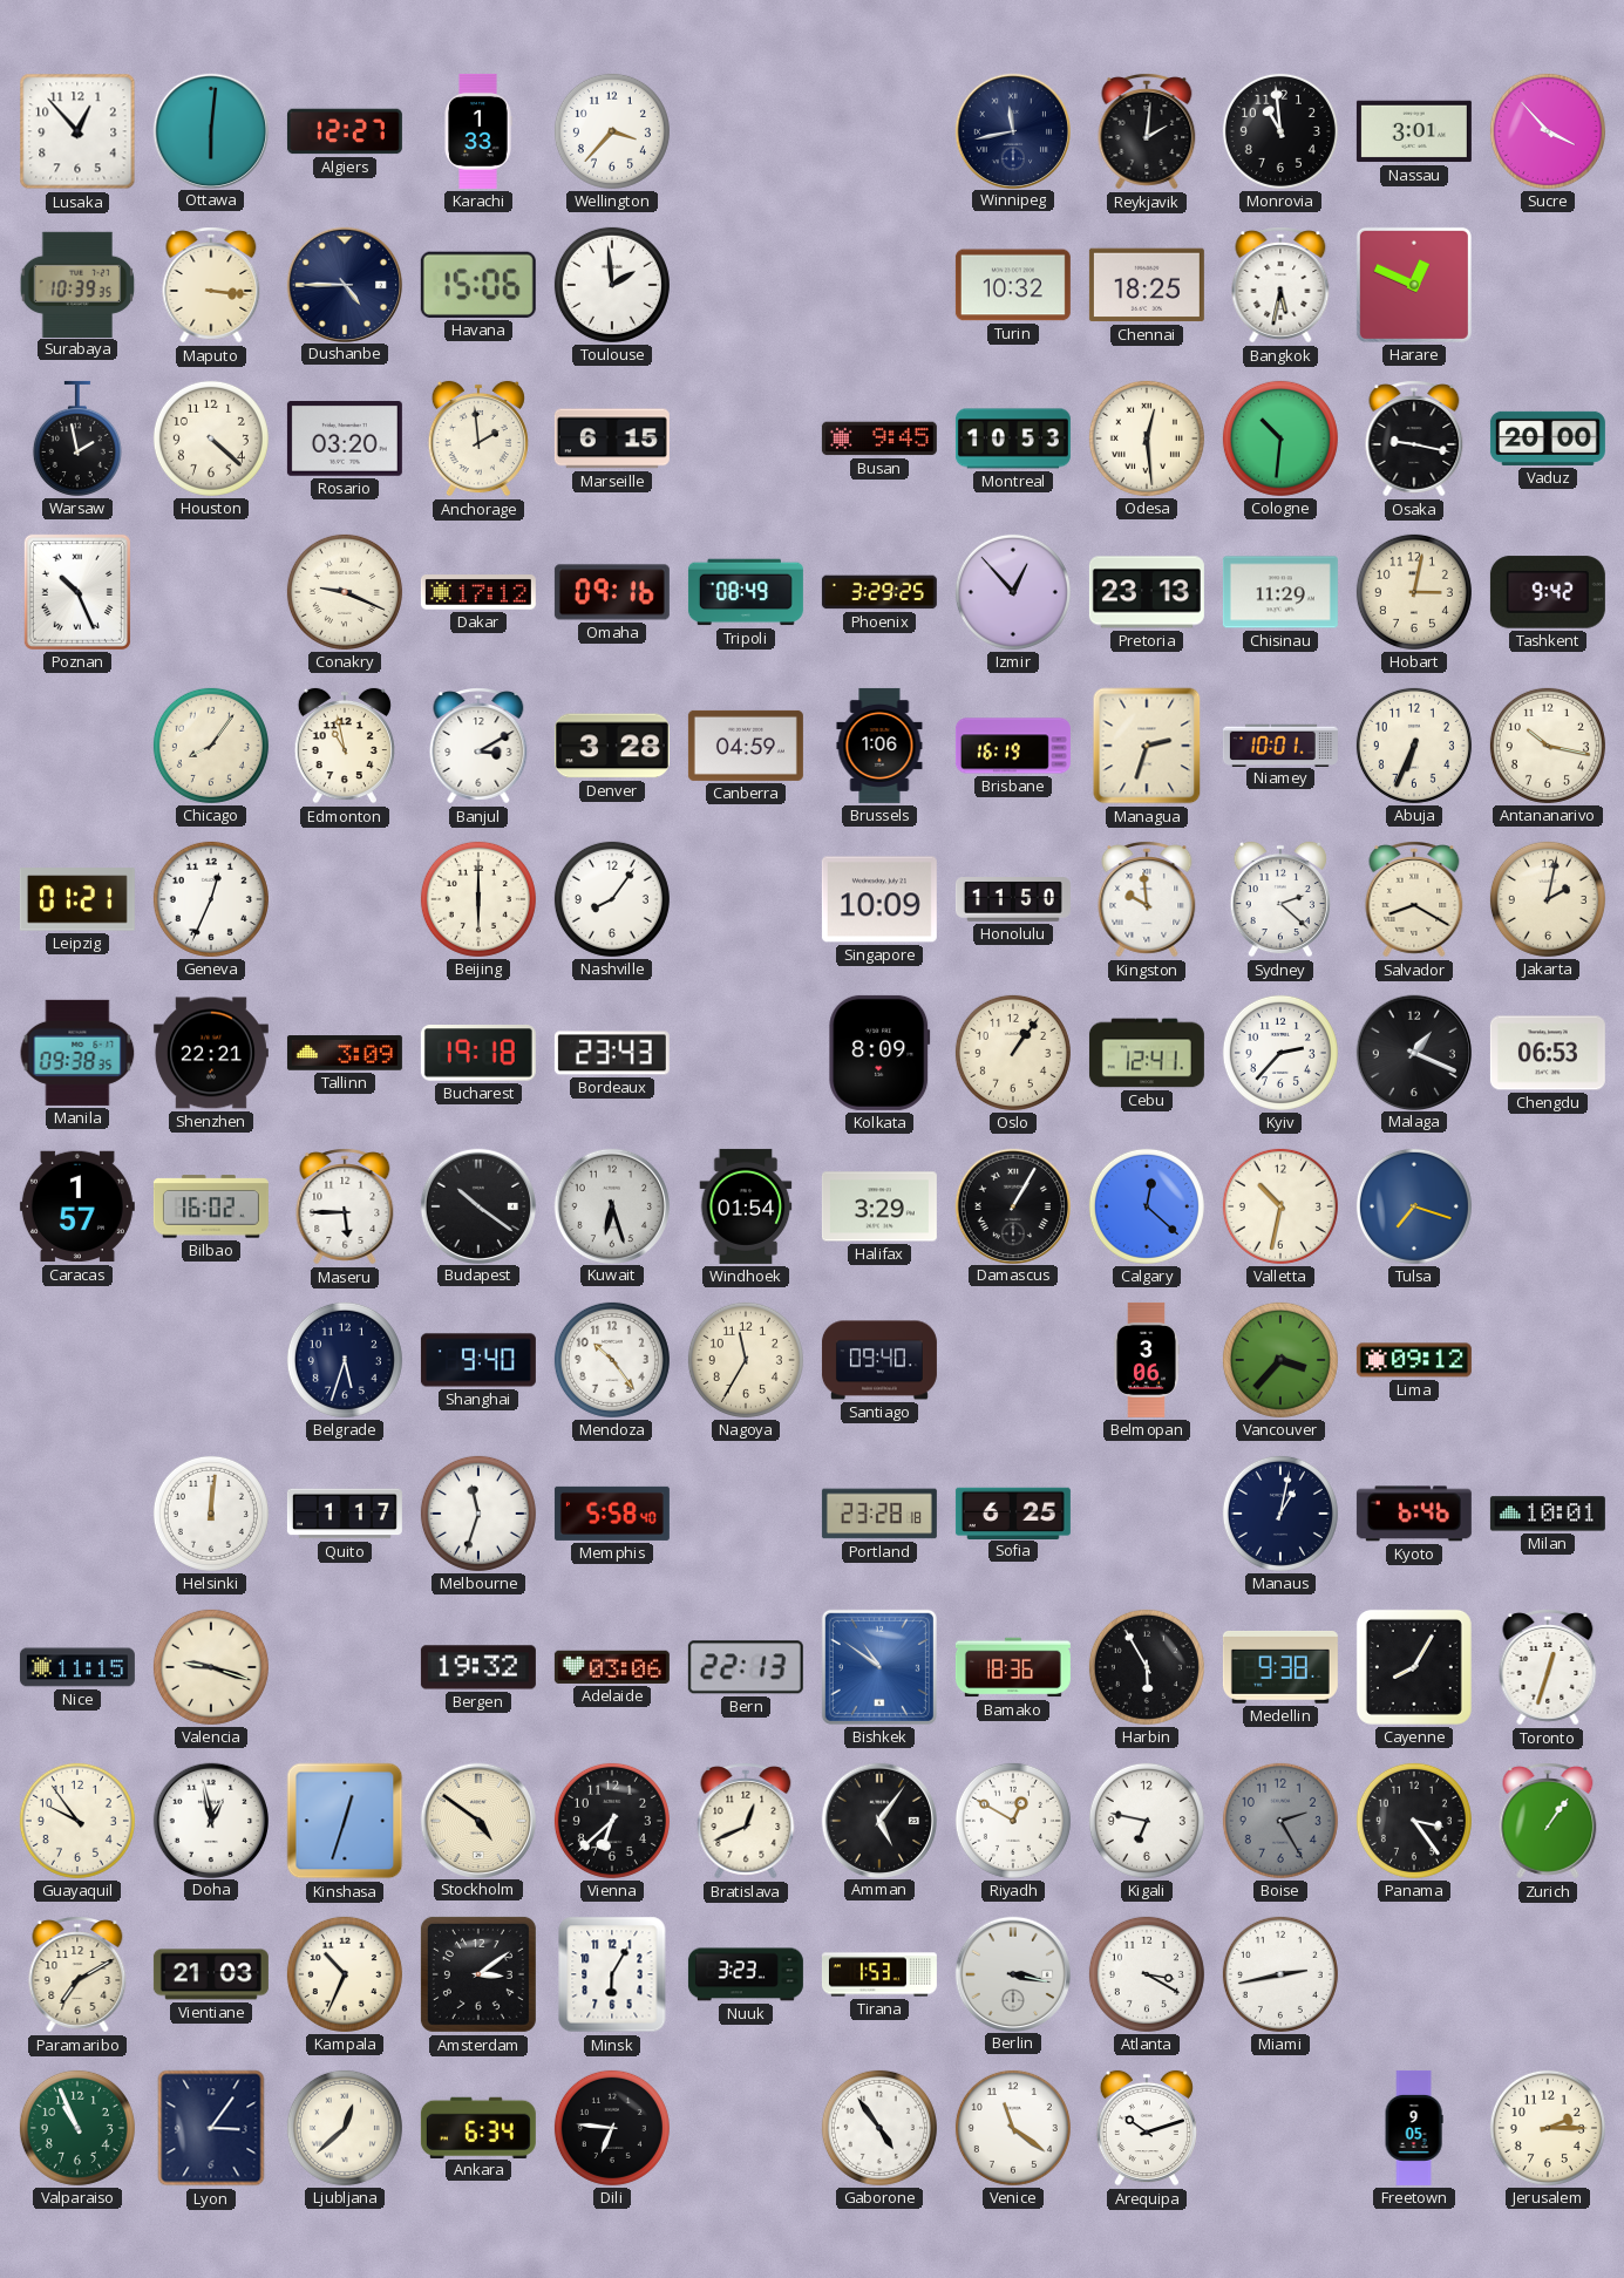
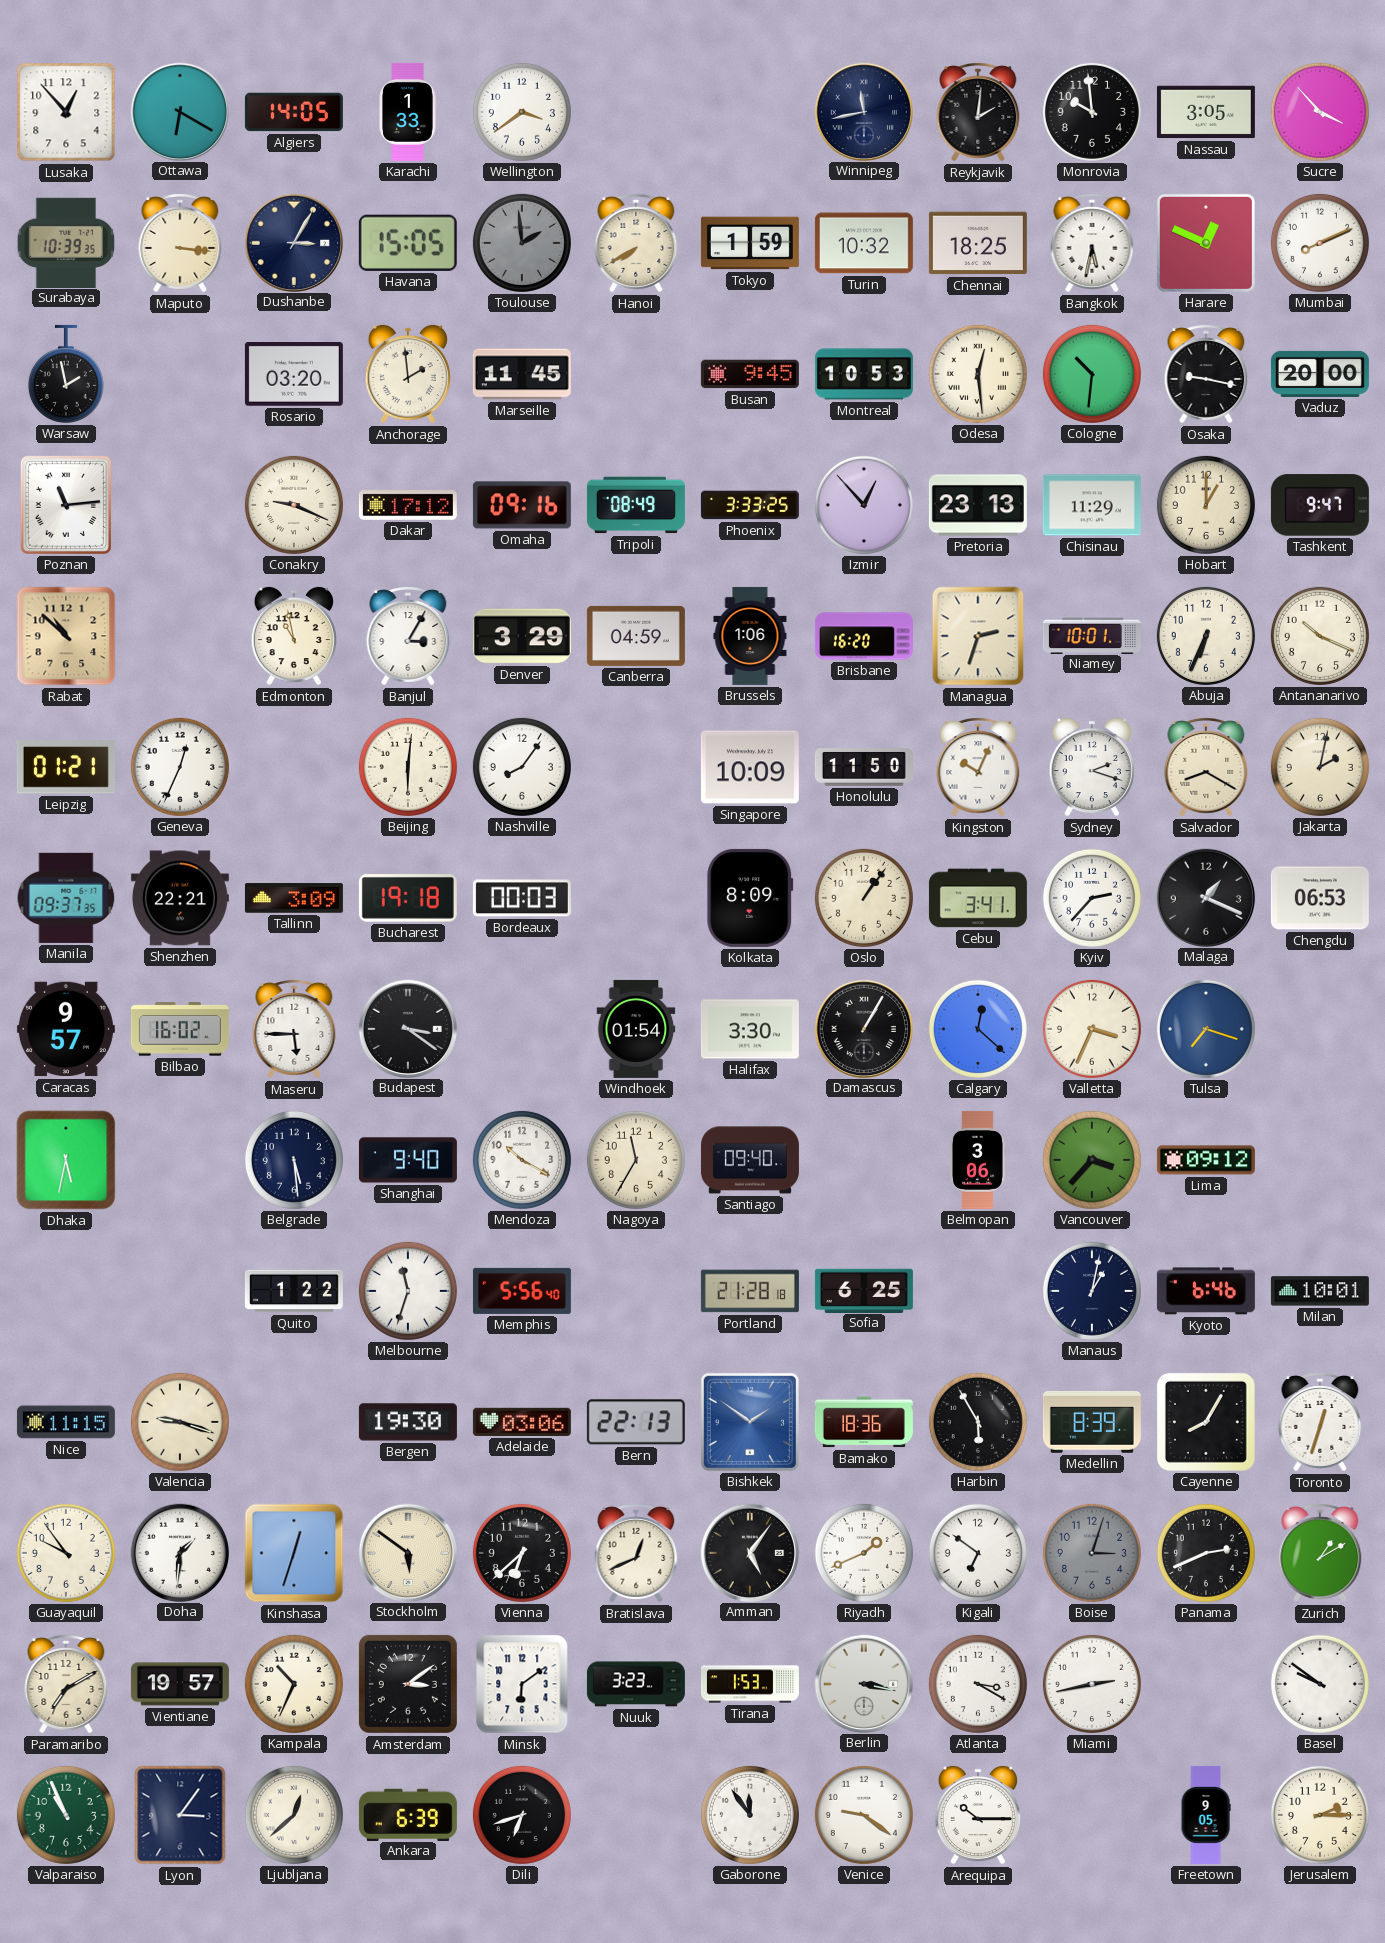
Ottawa: 6:01 -> 6:20 (179, 111)
Algiers: 12:27 -> 14:05 (294, 112)
Wellington: 3:37 -> 3:39 (522, 112)
Monrovia: 10:59 -> 9:59 (1092, 112)
Nassau: 3:01 -> 3:05 (1206, 112)
Dushanbe: 4:45 -> 3:05 (293, 242)
Havana: 15:06 -> 15:05 (408, 243)
Toulouse dial: white -> grey (522, 243)
Hanoi: none -> 7:40 (636, 243)
Tokyo: none -> 1:59 (750, 243)
Mumbai: none -> 8:11 (1320, 243)
Houston: 4:22 -> none (211, 438)
Marseille: 6:15 -> 11:45 (522, 374)
Poznan: 10:26 -> 11:14 (66, 505)
Phoenix: 3:29 -> 3:33 (750, 505)
Hobart: 3:02 -> 1:00 (1206, 505)
Tashkent: 9:42 -> 9:47 (1320, 505)
Rabat: none -> 10:52 (66, 636)
Chicago: 8:06 -> none (211, 746)
Banjul: 3:10 -> 3:05 (408, 636)
Denver: 3:28 -> 3:29 (522, 636)
Brisbane: 16:19 -> 16:20 (864, 636)
Antananarivo: 10:17 -> 10:19 (1320, 636)
Beijing: 6:00 -> 6:01 (408, 767)
Kingston: 9:59 -> 10:04 (978, 767)
Sydney: 2:22 -> 2:18 (1092, 767)
Manila: 09:38 -> 09:37 (66, 898)
Bordeaux: 23:43 -> 00:03 (522, 898)
Cebu: 12:41 -> 3:41 (978, 898)
Caracas: 1:57 -> 9:57 (66, 1029)
Budapest: 10:21 -> 3:21 (407, 1028)
Kuwait: 6:27 -> none (611, 1205)
Halifax: 3:29 -> 3:30 (750, 1029)
Valletta: 10:32 -> 3:34 (1092, 1029)
Dhaka: none -> 5:32 (66, 1160)
Belgrade: 5:33 -> 5:29 (294, 1160)
Mendoza: 10:24 -> 10:20 (522, 1160)
Helsinki: 12:01 -> none (211, 1514)
Quito: 1:17 -> 1:22 (294, 1291)
Memphis: 5:58 -> 5:56 (522, 1291)
Portland: 23:28 -> 21:28 (750, 1291)
Bergen: 19:32 -> 19:30 (408, 1422)
Bishkek: 10:51 -> 1:51 (750, 1422)
Medellin: 9:38 -> 8:39 (1092, 1423)
Doha: 12:58 -> 1:31 (179, 1552)
Stockholm: 4:51 -> 5:51 (407, 1552)
Riyadh: 12:50 -> 1:41 (864, 1553)
Kigali: 6:47 -> 6:51 (978, 1553)
Boise: 2:25 -> 3:03 (1092, 1553)
Panama: 3:24 -> 2:41 (1206, 1553)
Zurich: 1:06 -> 1:10 (1320, 1553)
Vientiane: 21:03 -> 19:57 (180, 1684)
Minsk: 6:05 -> 6:09 (522, 1684)
Basel: none -> 9:51 (1320, 1684)
Ankara: 6:34 -> 6:39 (408, 1814)
Dili: 6:46 -> 6:42 (522, 1815)
Gaborone: 4:54 -> 11:54 (750, 1815)
Venice: 11:21 -> 9:21 (864, 1815)
Arequipa: 10:12 -> 10:15 (978, 1815)
